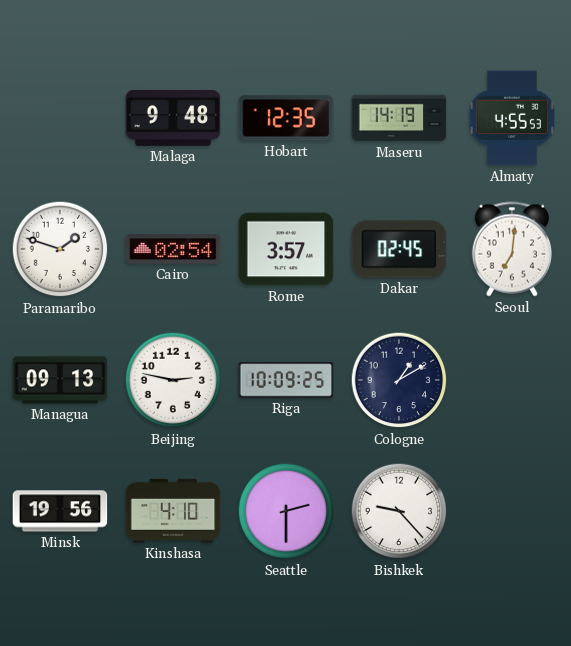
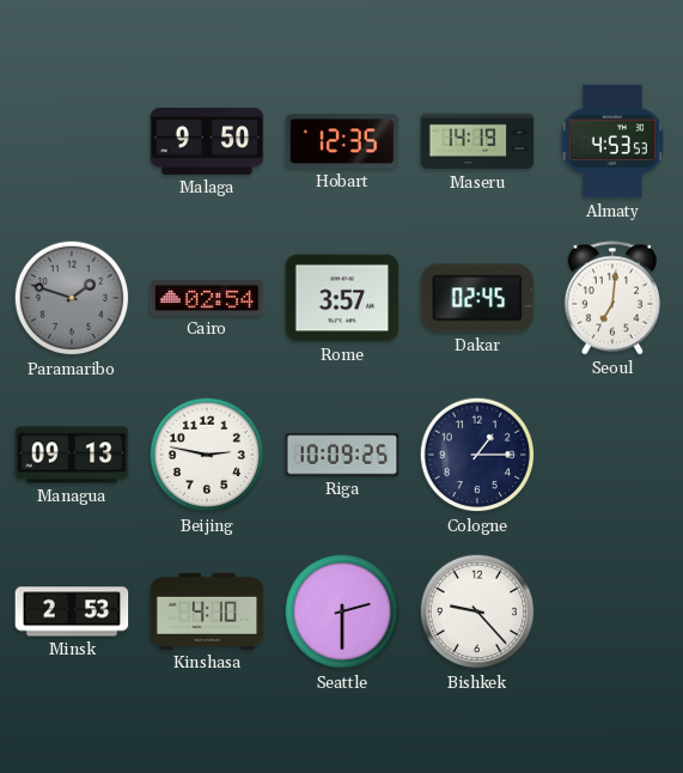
Malaga: 9:48 -> 9:50 (207, 141)
Almaty: 4:55 -> 4:53 (611, 141)
Paramaribo dial: white -> grey (72, 298)
Cologne: 1:10 -> 1:15 (477, 455)
Minsk: 19:56 -> 2:53 (72, 611)
